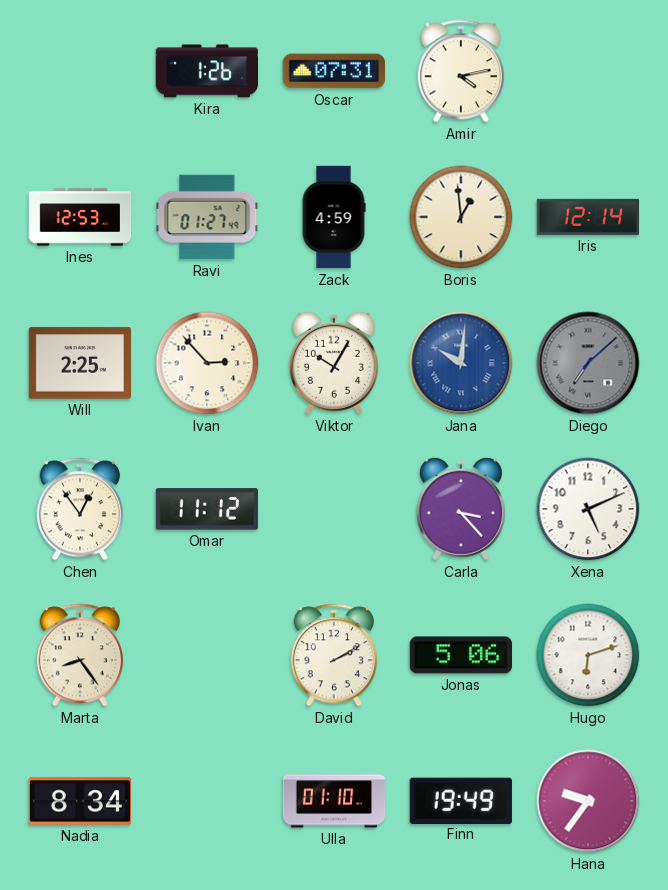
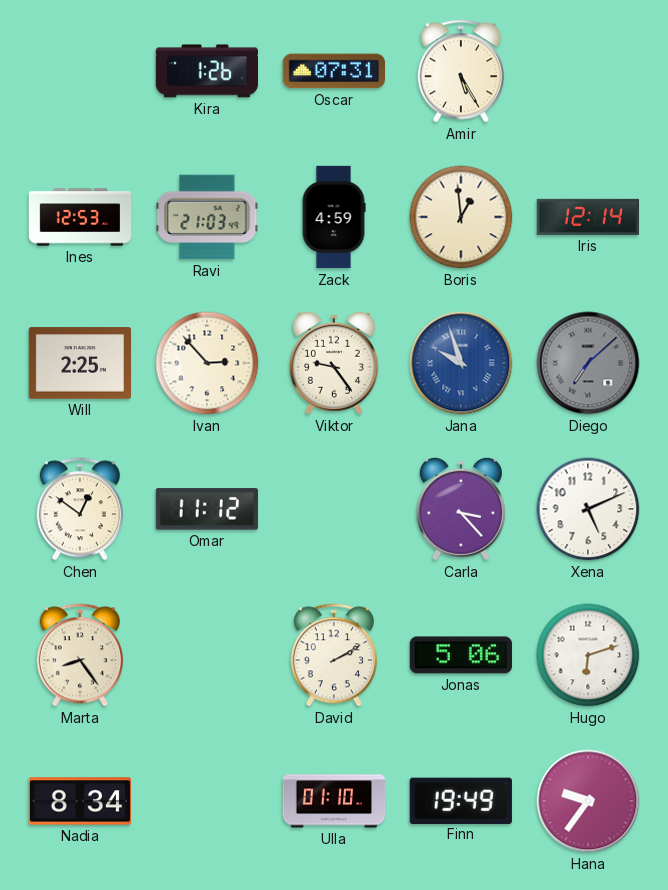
Amir: 4:13 -> 5:25 (461, 71)
Ravi: 01:27 -> 21:03 (207, 217)
Viktor: 10:05 -> 9:24 (334, 363)
Jana: 10:01 -> 9:57 (461, 363)
Chen: 12:54 -> 12:51 (80, 509)
